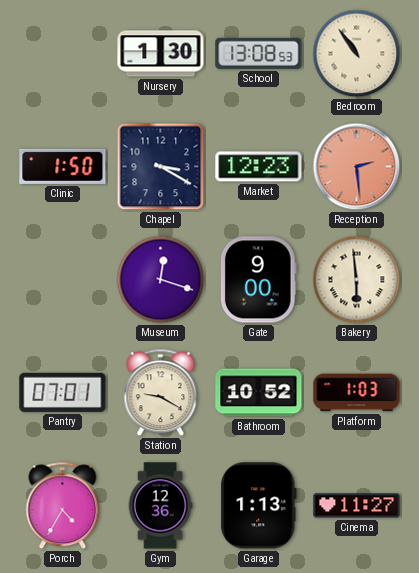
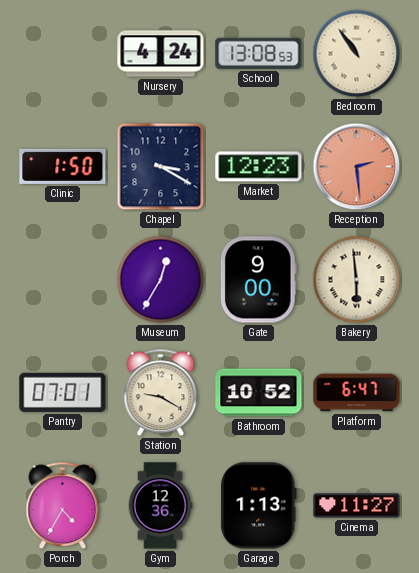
Nursery: 1:30 -> 4:24 (161, 54)
Museum: 12:18 -> 12:35 (161, 280)
Platform: 1:03 -> 6:47 (357, 393)
